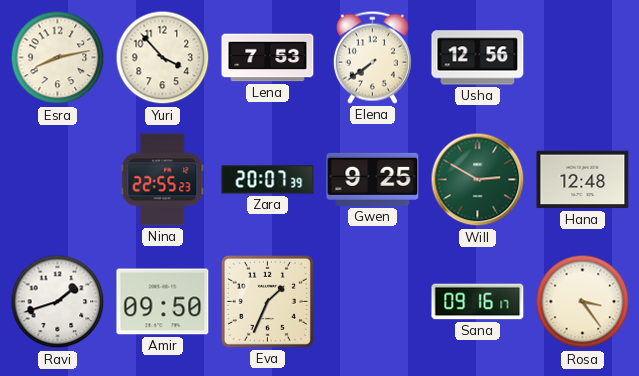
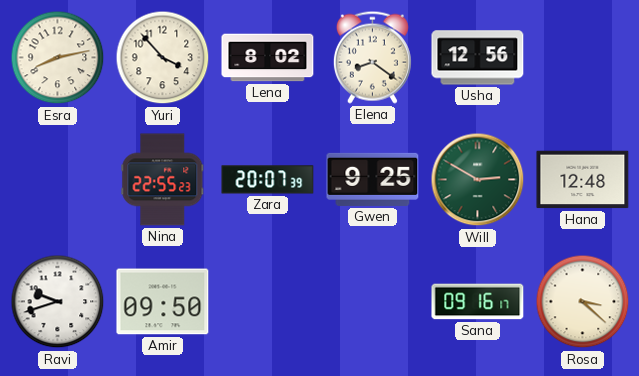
Lena: 7:53 -> 8:02 (268, 58)
Elena: 7:39 -> 8:21 (372, 57)
Ravi: 1:42 -> 9:42 (58, 302)
Eva: 1:34 -> none (267, 301)
Rosa: 3:24 -> 3:22 (583, 302)
